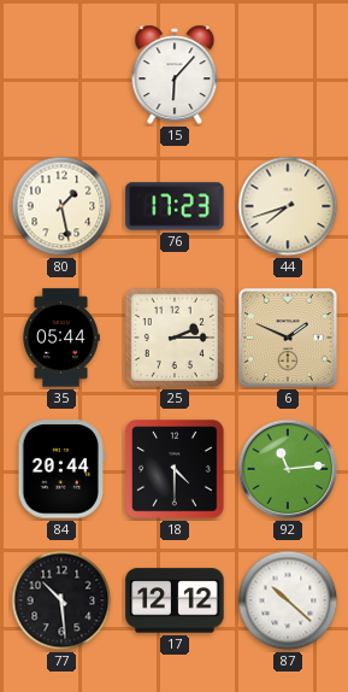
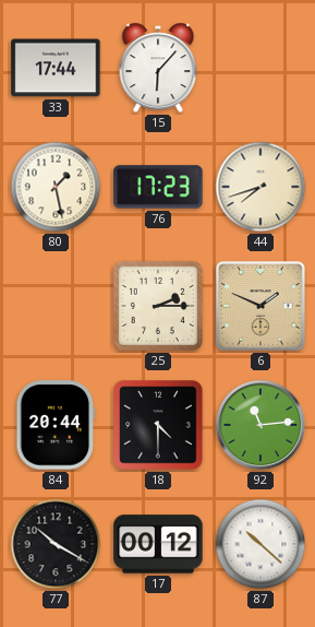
33: none -> 17:44 (56, 68)
35: 05:44 -> none (61, 338)
77: 10:29 -> 10:20 (56, 544)
17: 12:12 -> 00:12 (158, 544)
